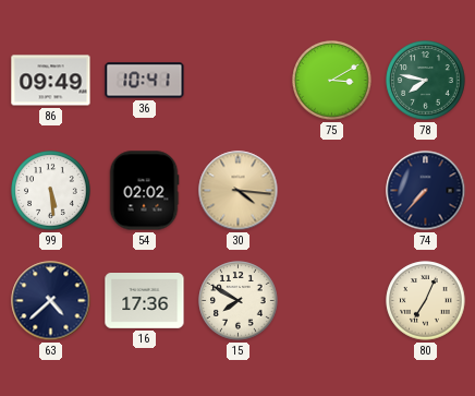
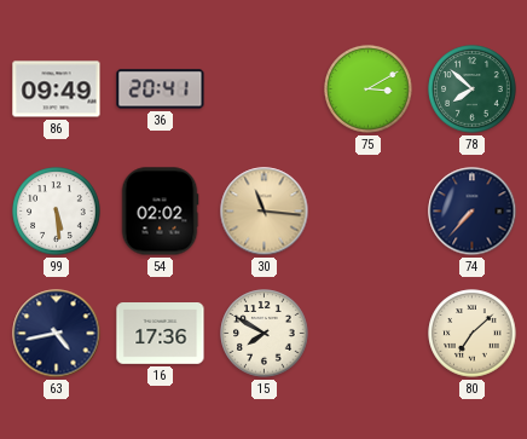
36: 10:41 -> 20:41 (161, 89)
78: 7:47 -> 7:52 (473, 89)
30: 4:16 -> 11:16 (265, 212)
63: 4:38 -> 4:43 (57, 334)
80: 7:04 -> 7:08 (473, 334)
